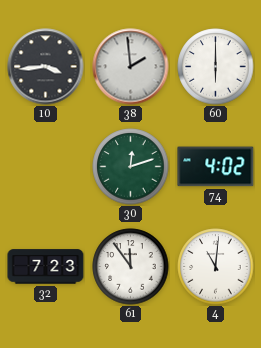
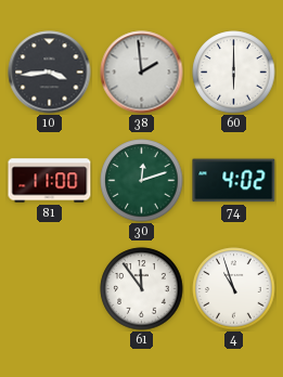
81: none -> 11:00 (50, 181)
32: 7:23 -> none (46, 267)
4: 11:01 -> 10:57 (234, 289)
